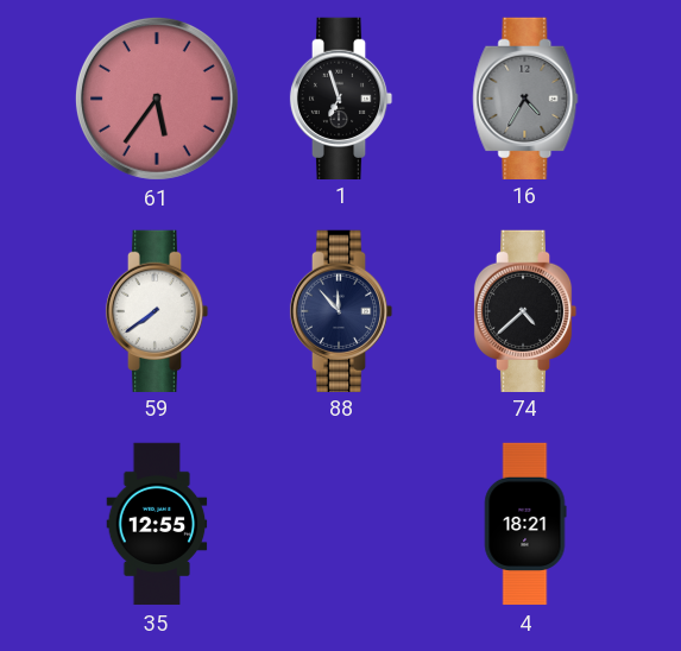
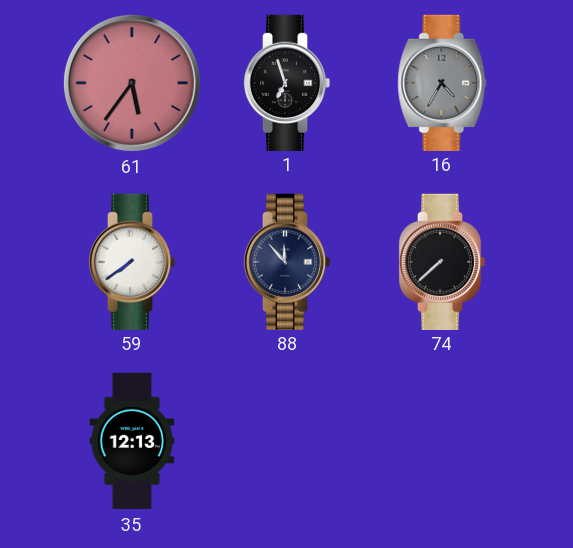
74: 4:38 -> 7:38 (442, 261)
35: 12:55 -> 12:13 (132, 441)
4: 18:21 -> none (525, 524)
